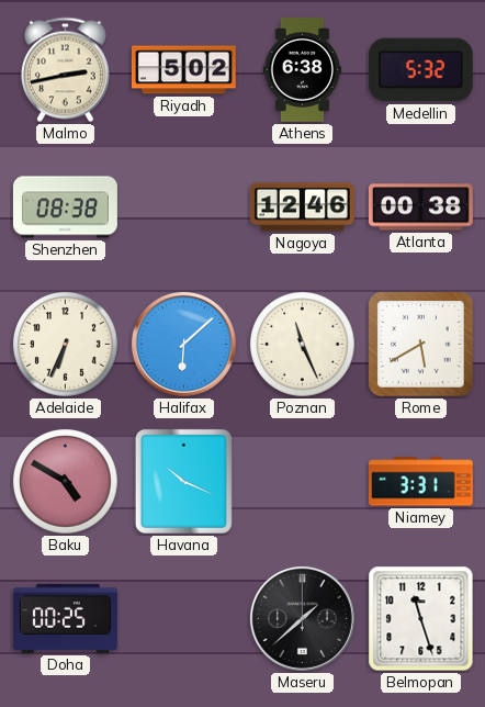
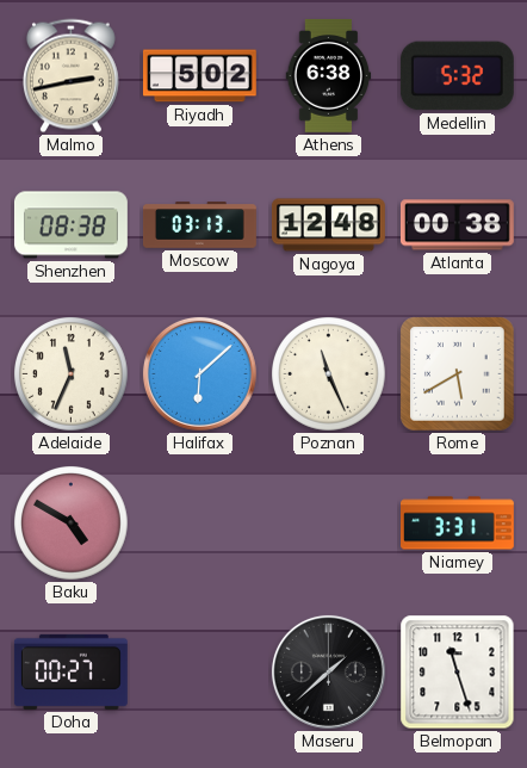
Moscow: none -> 03:13 (200, 225)
Nagoya: 12:46 -> 12:48 (328, 225)
Adelaide: 6:34 -> 11:34 (72, 374)
Havana: 10:19 -> none (183, 481)
Doha: 00:25 -> 00:27 (70, 671)
